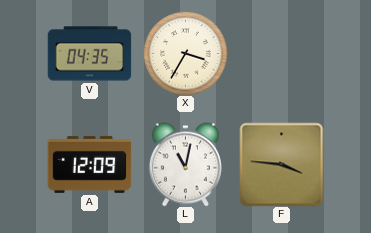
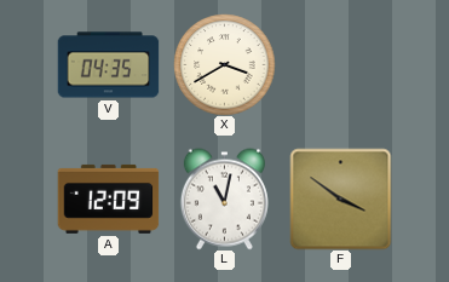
X: 3:35 -> 3:40 (224, 64)
F: 3:46 -> 3:51 (340, 198)
